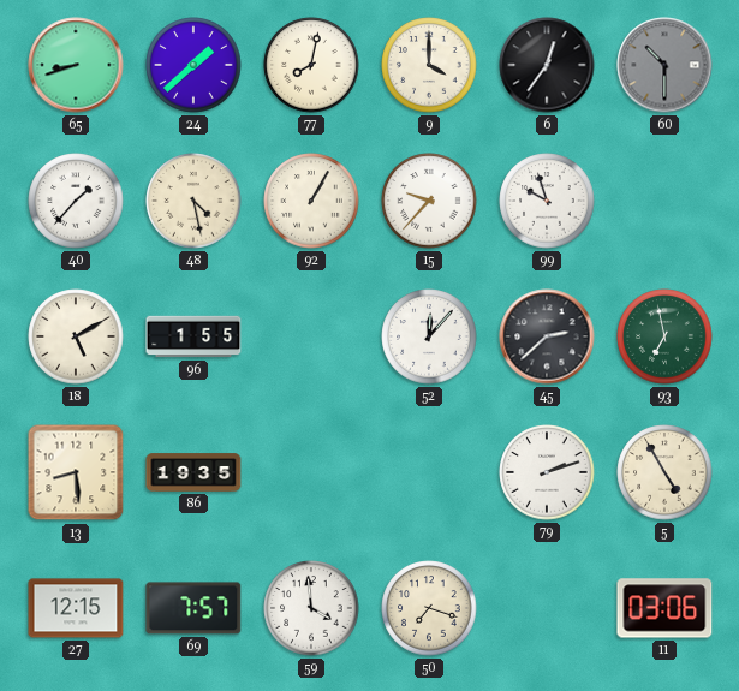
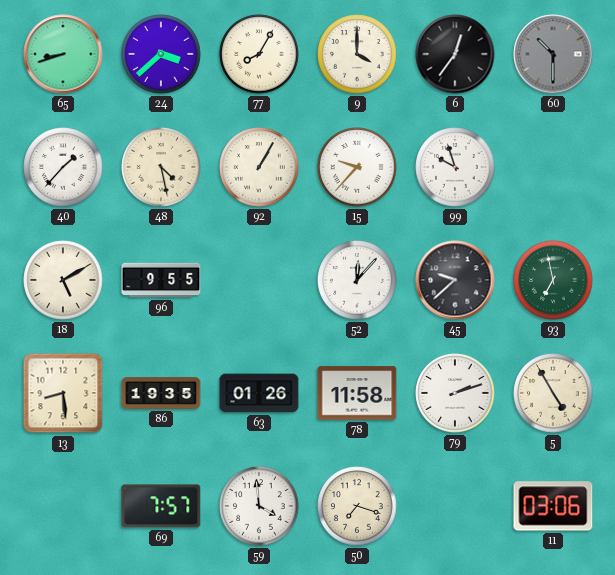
24: 1:38 -> 3:38 (161, 54)
77: 8:02 -> 8:05 (259, 54)
96: 1:55 -> 9:55 (161, 280)
45: 2:38 -> 9:38 (455, 280)
63: none -> 01:26 (259, 393)
78: none -> 11:58 (357, 393)
27: 12:15 -> none (76, 608)
